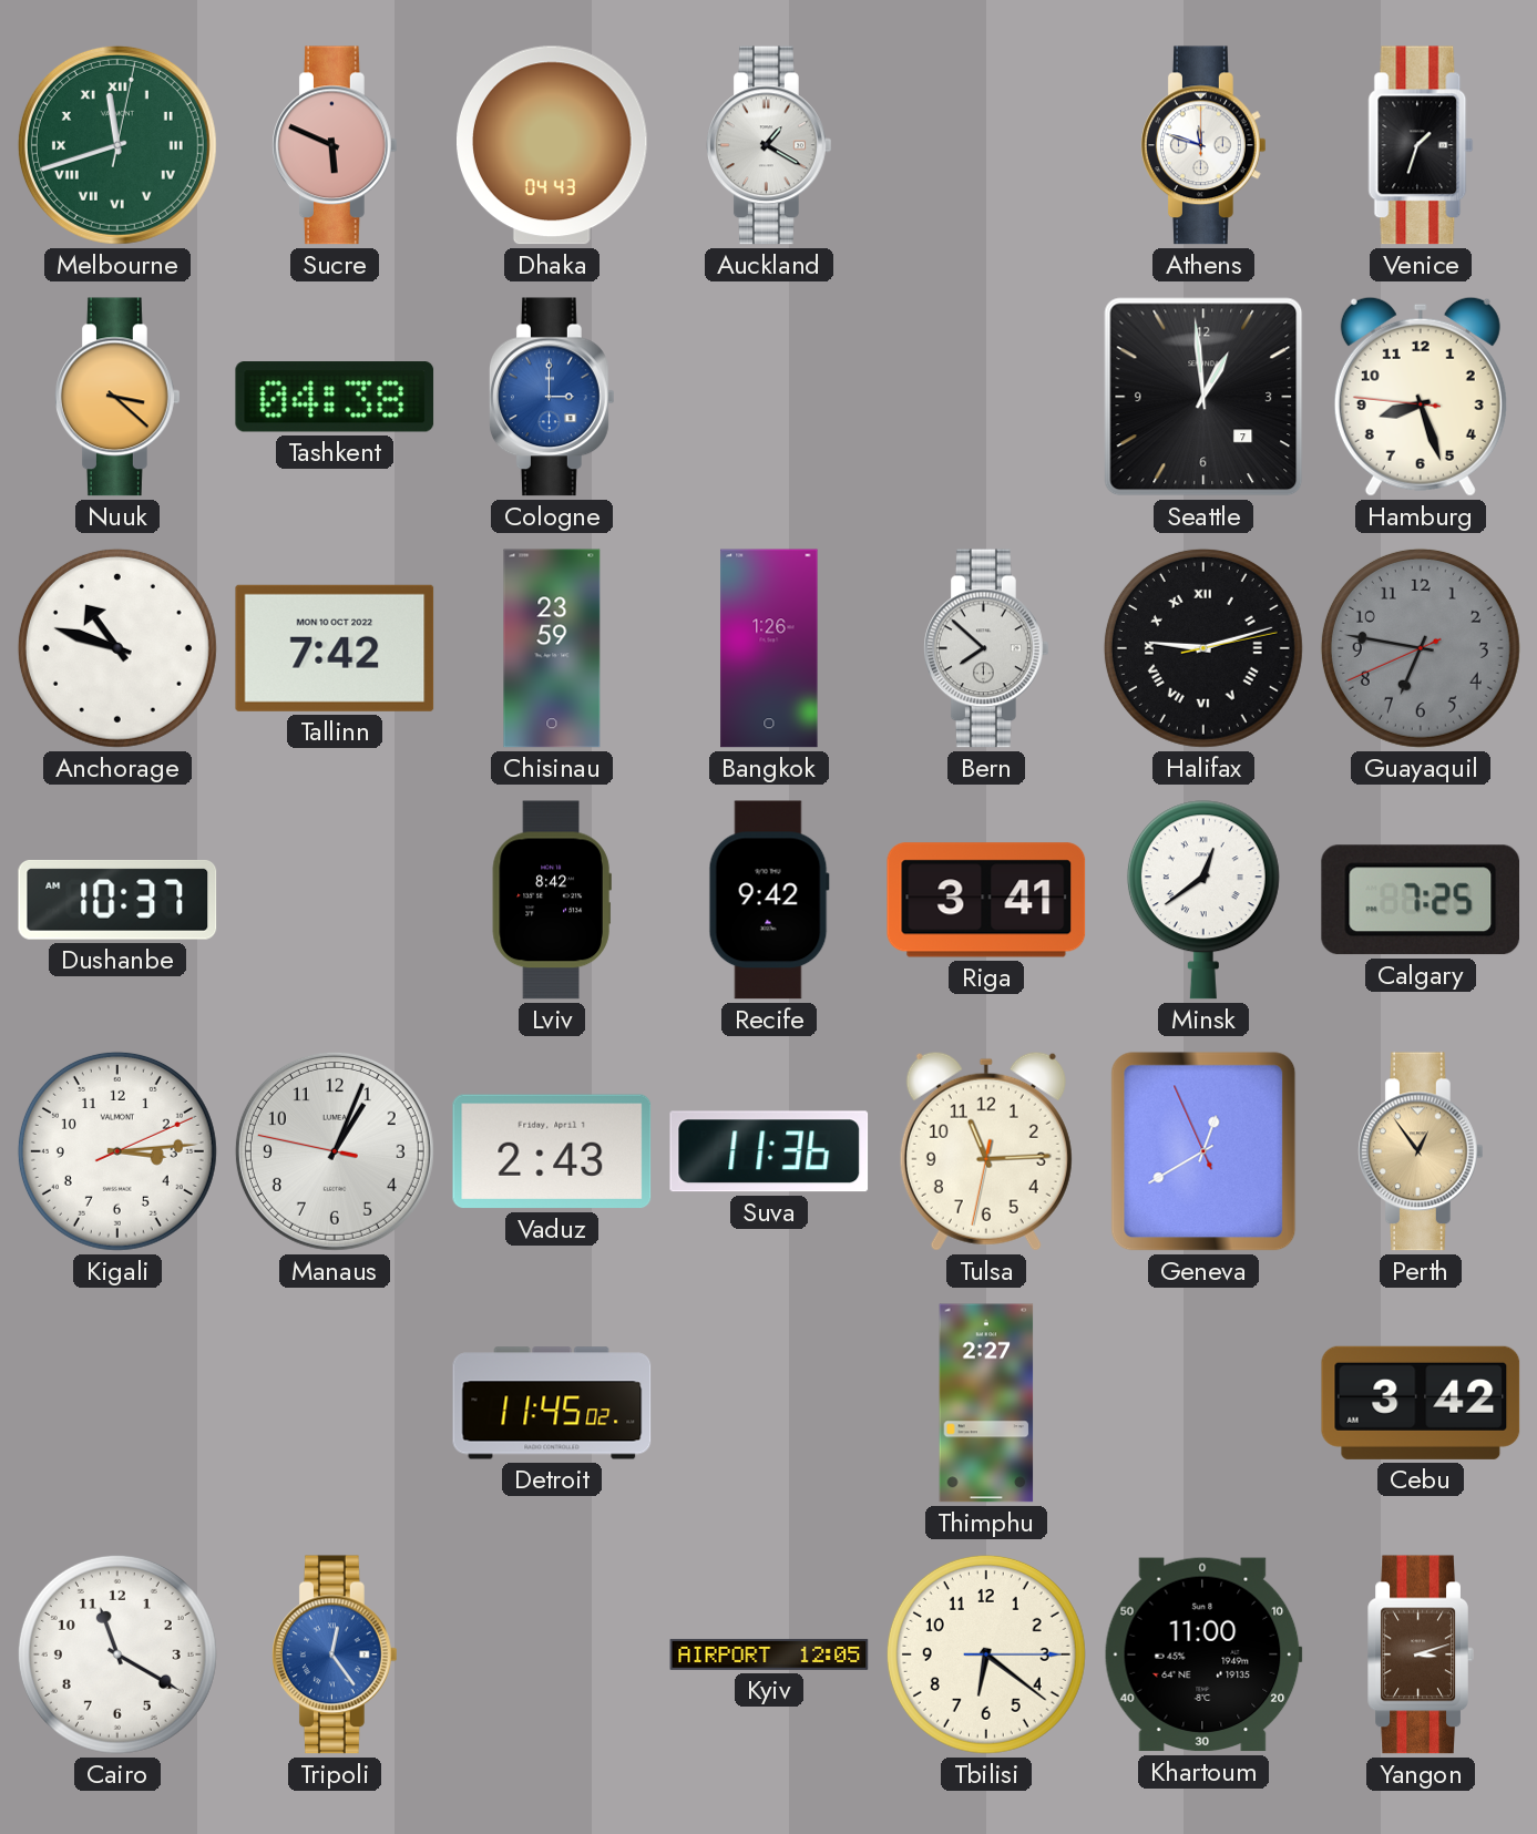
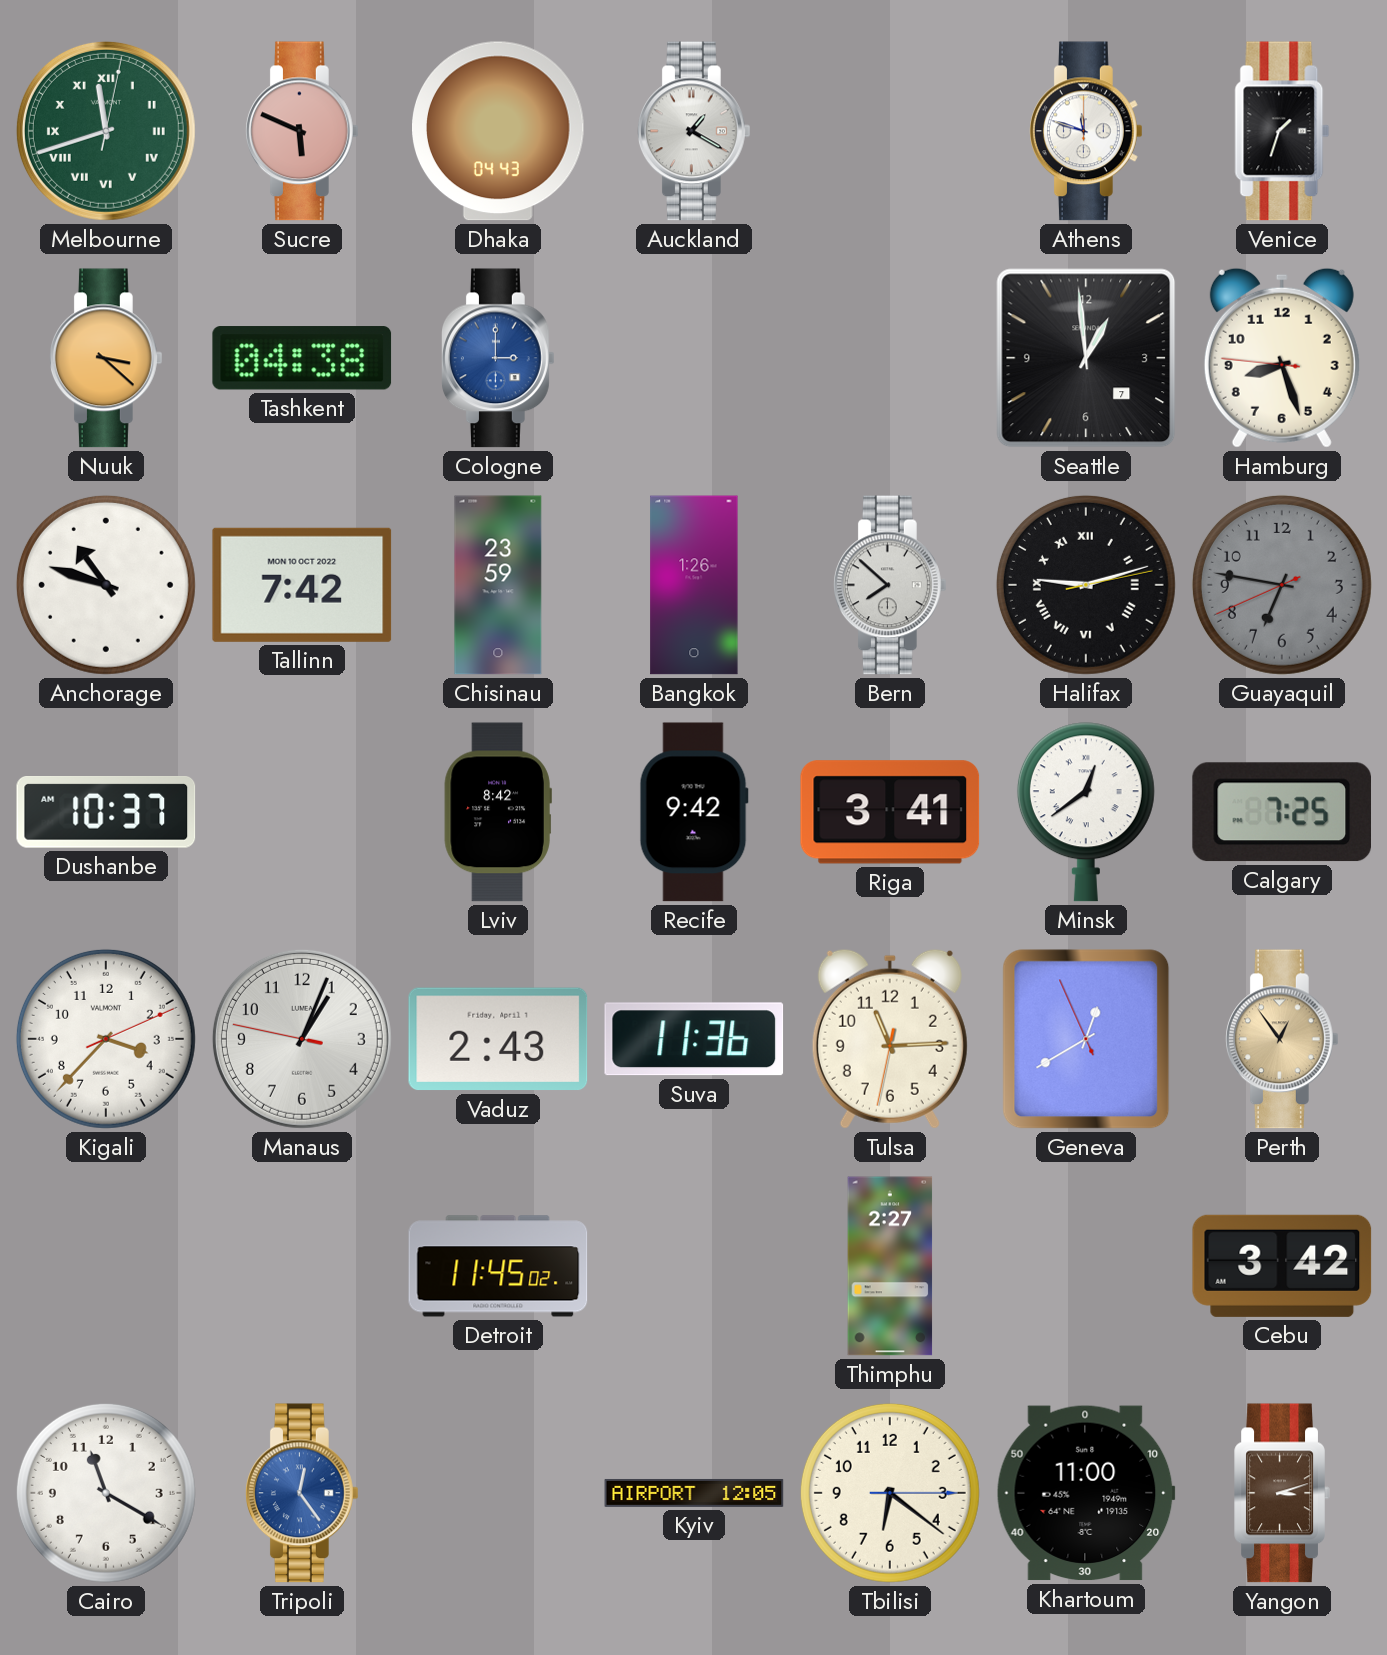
Kigali: 3:14 -> 3:37 (106, 1039)
